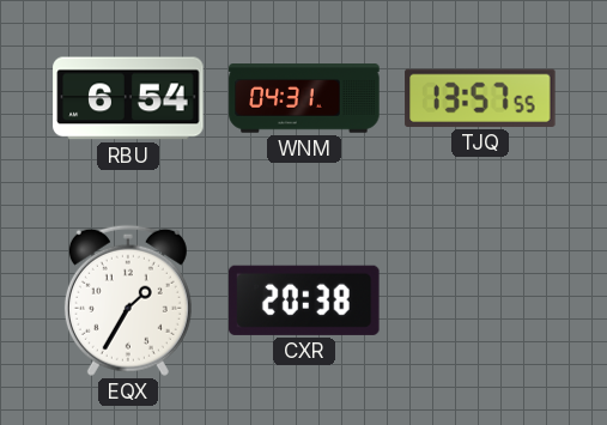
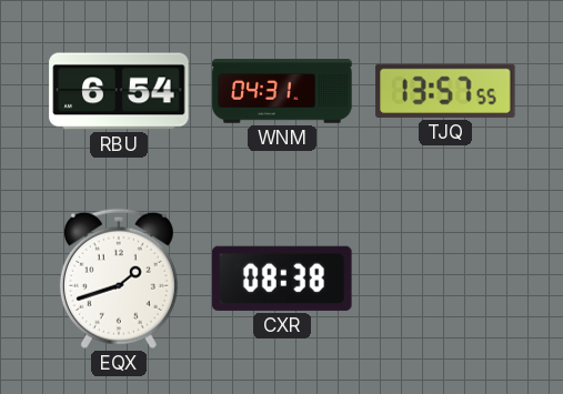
EQX: 1:35 -> 1:42 (119, 279)
CXR: 20:38 -> 08:38 (282, 279)
